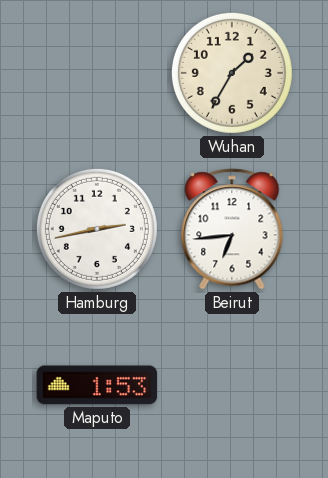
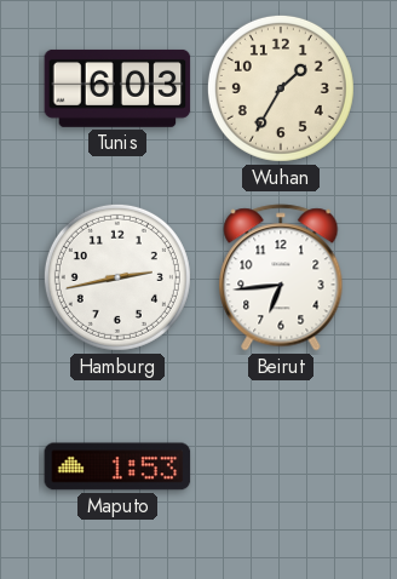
Tunis: none -> 6:03 (117, 88)
